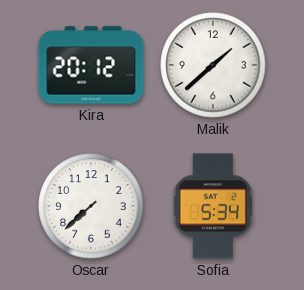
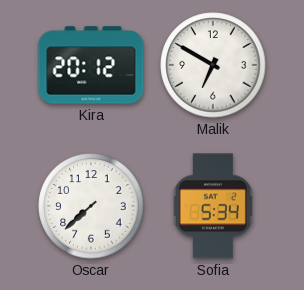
Malik: 1:38 -> 6:50 (213, 65)
